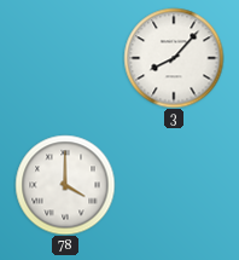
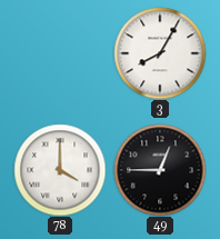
3: 8:07 -> 8:05 (160, 53)
49: none -> 12:45 (160, 170)
